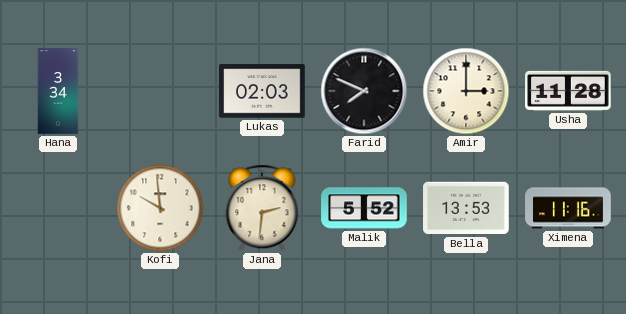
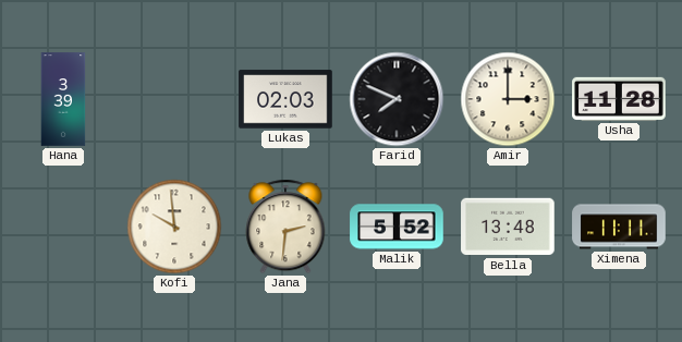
Hana: 3:34 -> 3:39 (63, 99)
Bella: 13:53 -> 13:48 (508, 227)
Ximena: 11:16 -> 11:11 (619, 227)
